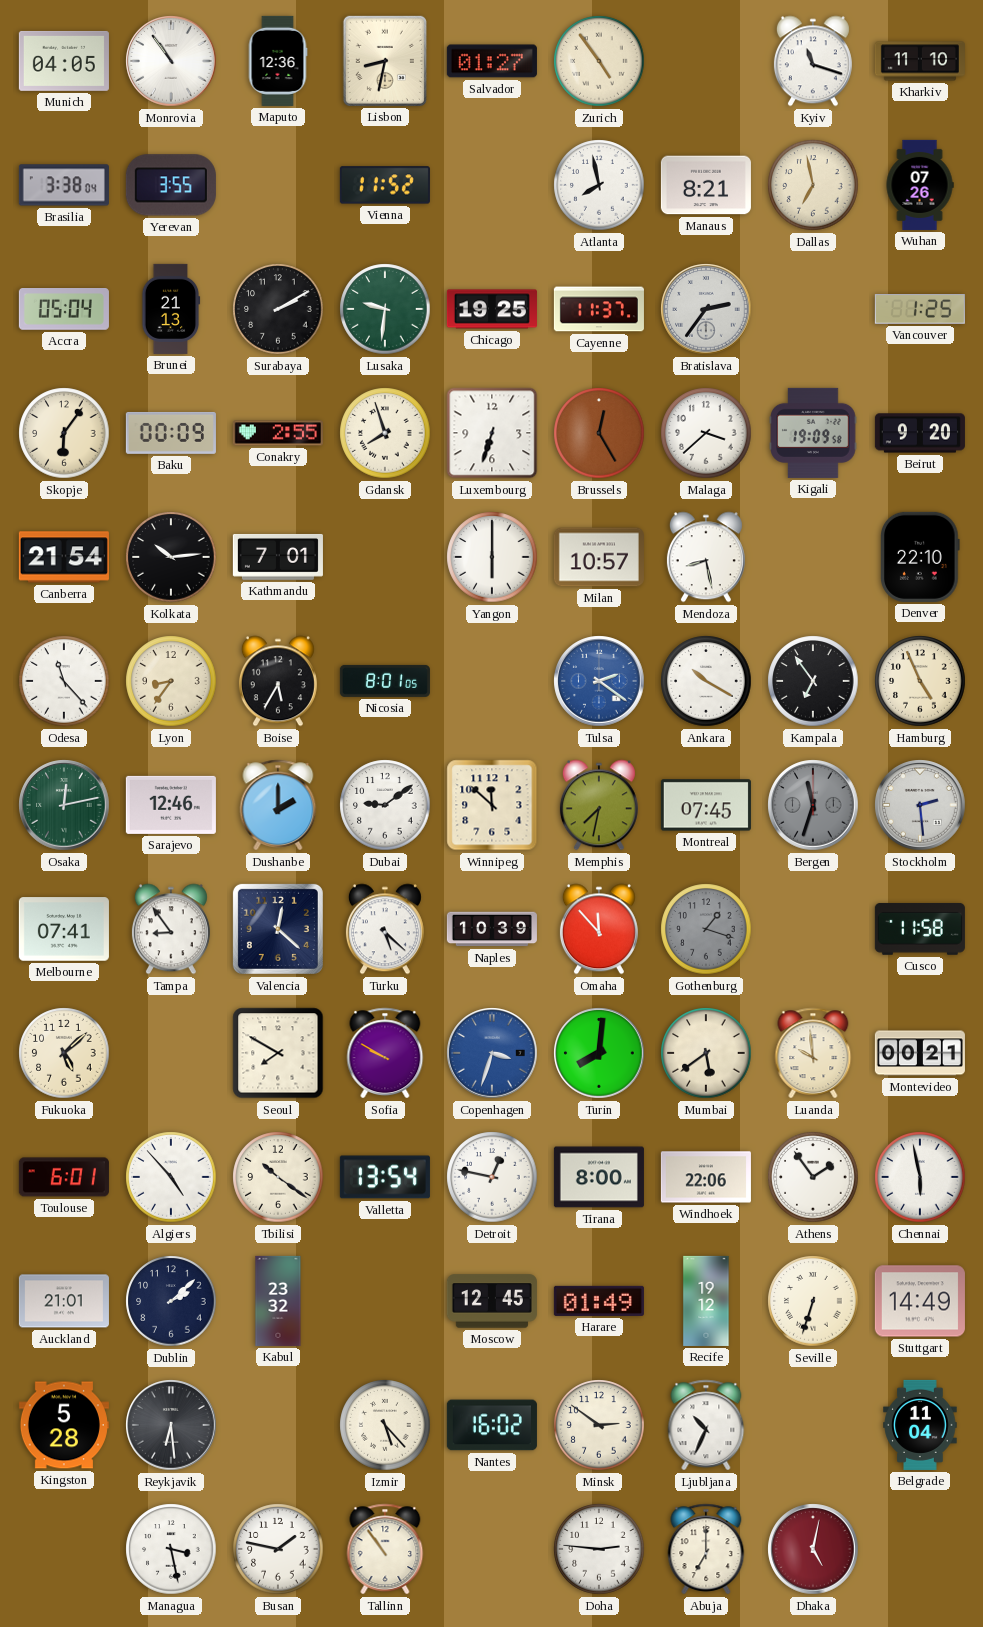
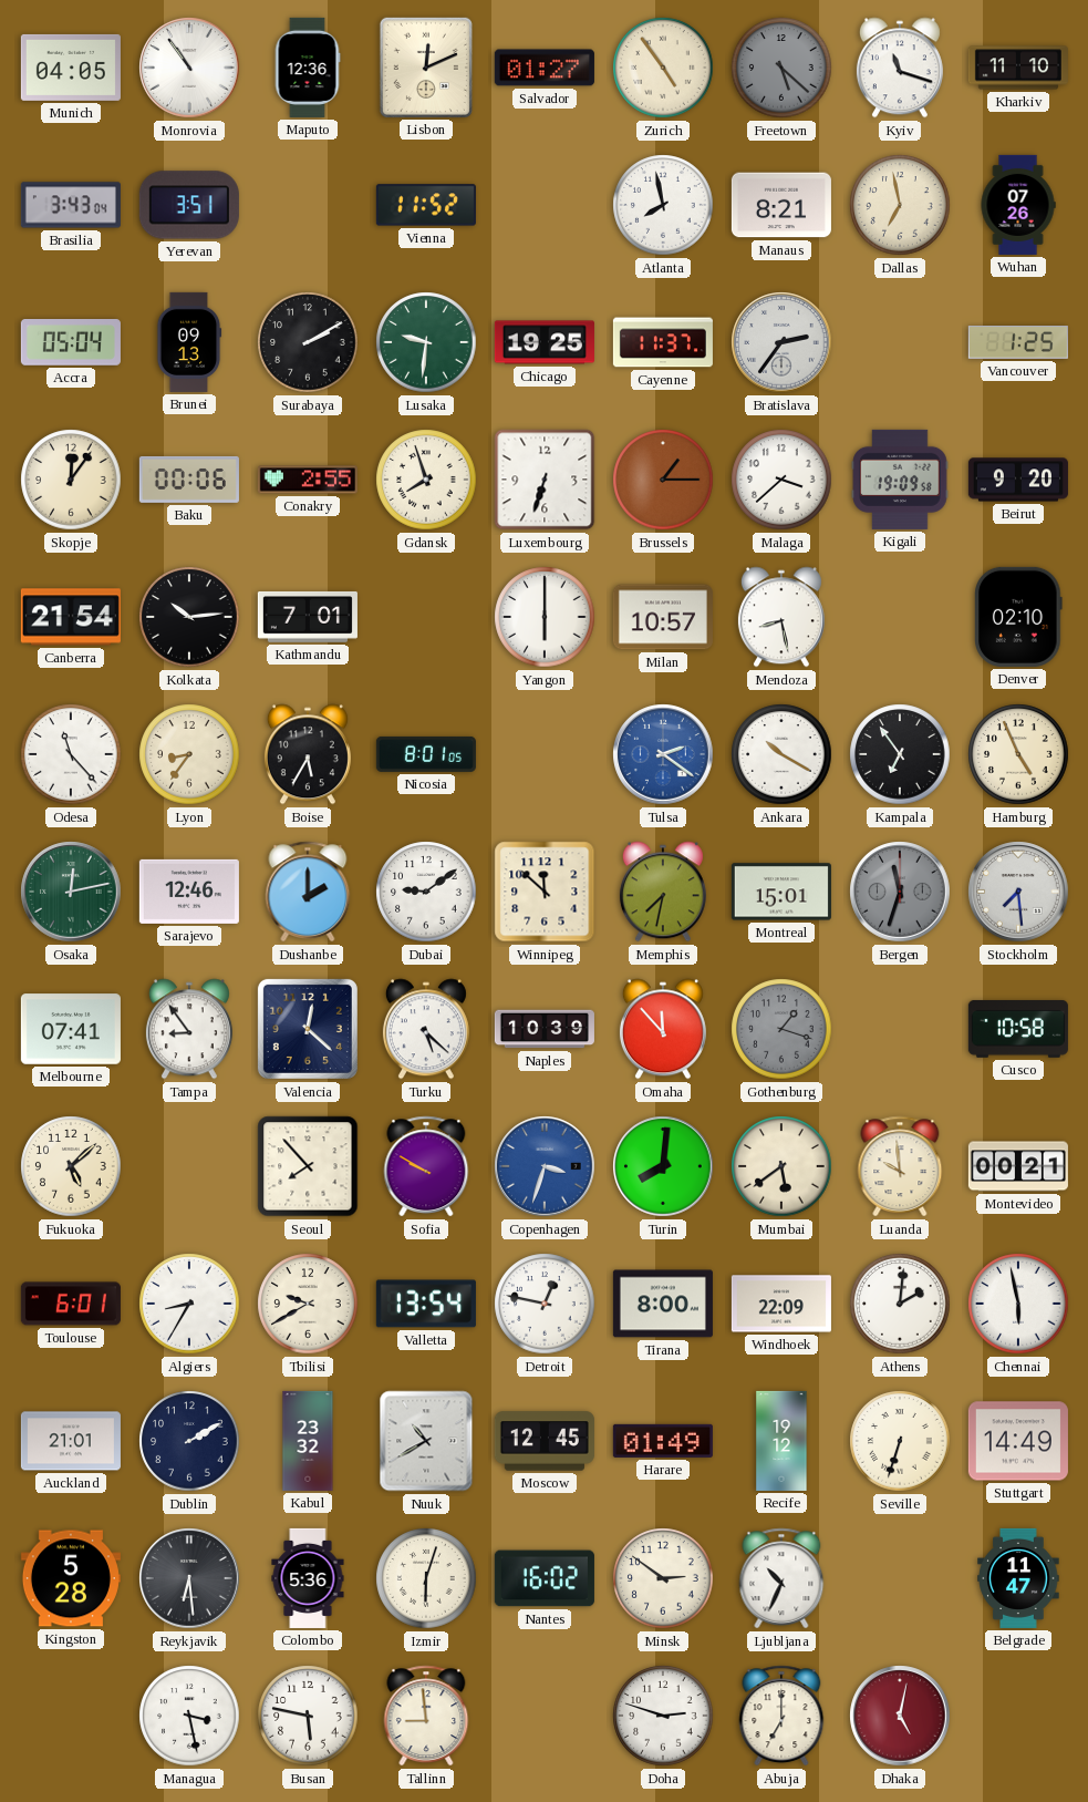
Lisbon: 8:32 -> 12:11 (426, 68)
Freetown: none -> 5:22 (781, 68)
Brasilia: 3:38 -> 3:43 (71, 205)
Yerevan: 3:55 -> 3:51 (189, 205)
Brunei: 21:13 -> 09:13 (189, 342)
Skopje: 6:06 -> 12:06 (71, 480)
Baku: 00:09 -> 00:06 (189, 480)
Brussels: 12:25 -> 1:15 (663, 480)
Denver: 22:10 -> 02:10 (1019, 617)
Montreal: 07:45 -> 15:01 (781, 892)
Stockholm: 2:29 -> 7:29 (1018, 892)
Cusco: 11:58 -> 10:58 (1018, 1029)
Seoul: 7:50 -> 7:53 (308, 1166)
Algiers: 4:53 -> 8:35 (189, 1304)
Tbilisi: 10:21 -> 9:40 (308, 1304)
Windhoek: 22:06 -> 22:09 (781, 1304)
Athens: 1:54 -> 2:01 (900, 1304)
Dublin: 2:08 -> 2:10 (189, 1441)
Nuuk: none -> 10:40 (426, 1441)
Colombo: none -> 5:36 (308, 1578)
Izmir: 5:23 -> 6:03 (426, 1578)
Belgrade: 11:04 -> 11:47 (1018, 1578)
Busan: 1:47 -> 5:47 (308, 1716)
Tallinn: 10:54 -> 8:59 (426, 1716)
Doha: 2:46 -> 2:48 (663, 1716)
